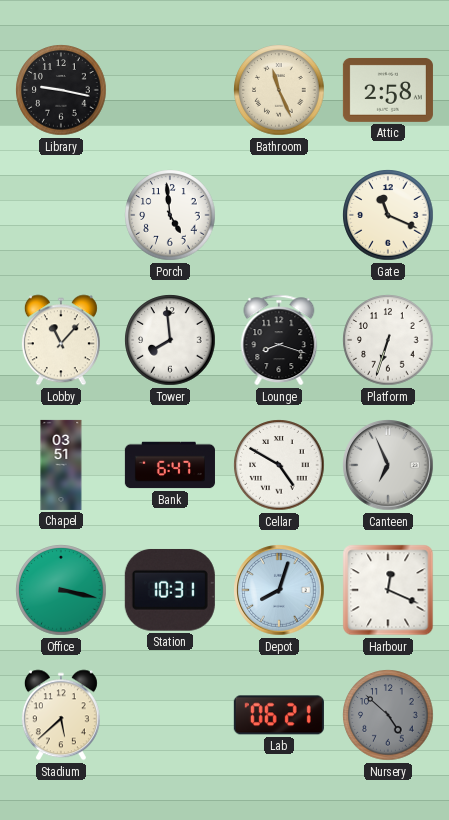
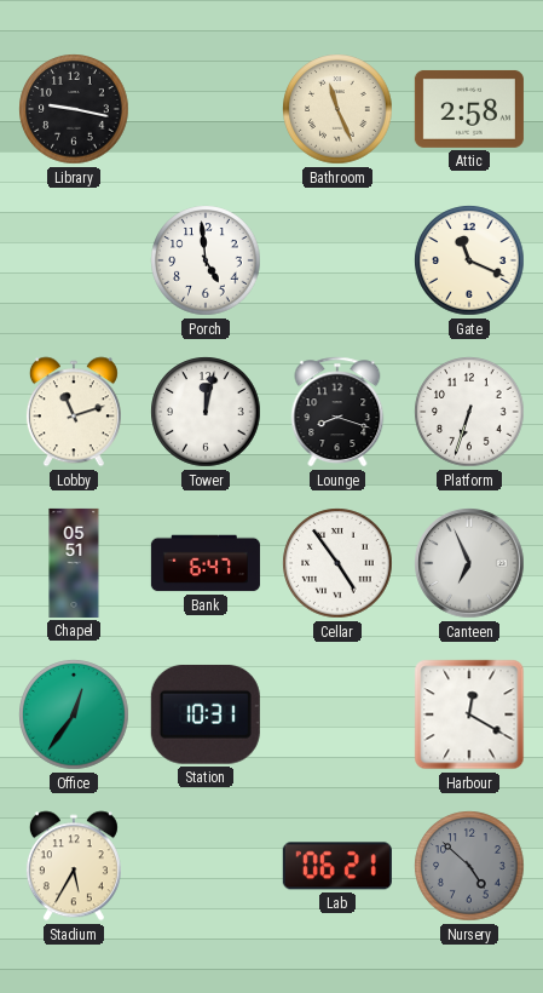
Lobby: 11:07 -> 11:12 (74, 412)
Tower: 7:59 -> 12:02 (206, 412)
Chapel: 03:51 -> 05:51 (74, 563)
Cellar: 4:50 -> 4:54 (337, 563)
Office: 3:17 -> 12:36 (74, 714)
Depot: 8:03 -> none (279, 590)
Harbour: 12:19 -> 12:20 (469, 714)
Stadium: 5:38 -> 5:35 (74, 866)
